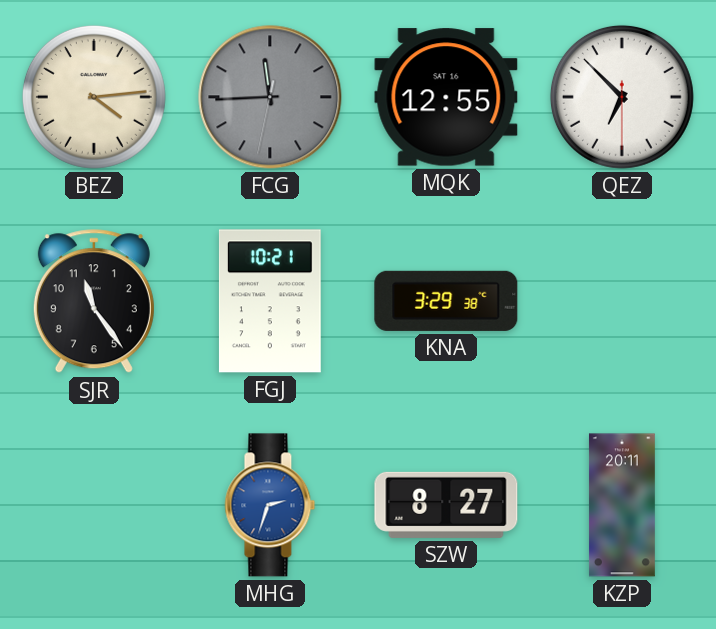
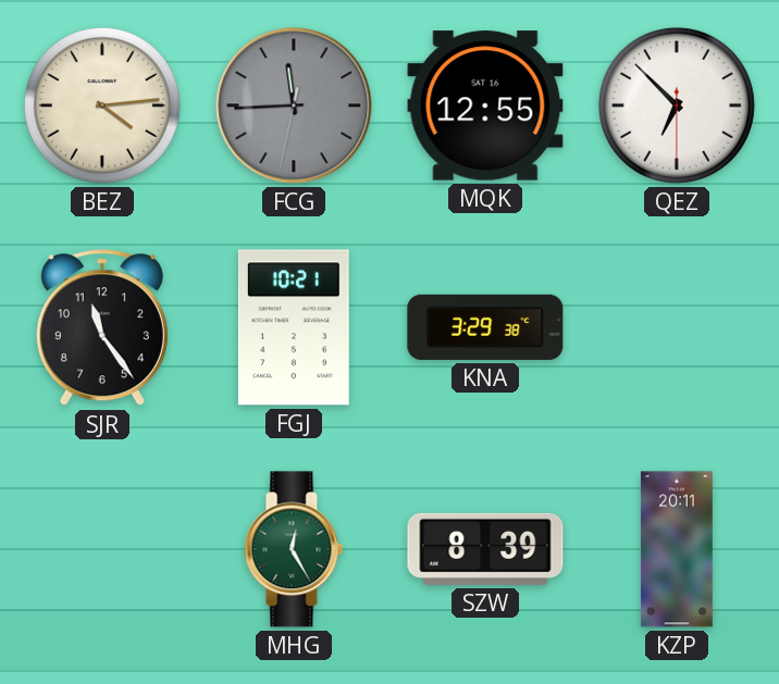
MHG: 2:33 -> 12:25 (294, 549)
MHG dial: blue -> green (294, 549)
SZW: 8:27 -> 8:39 (485, 549)
